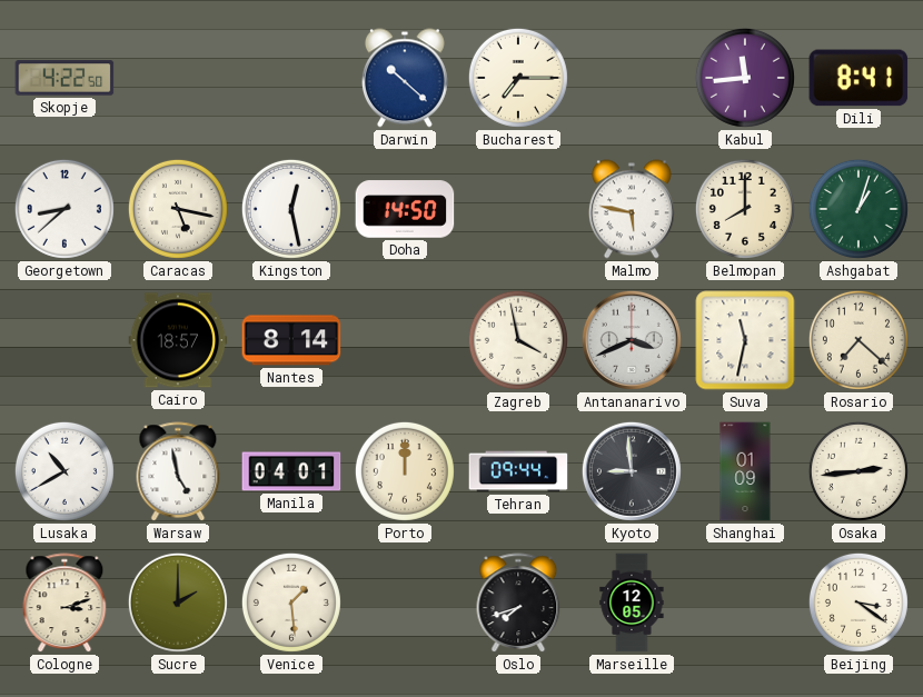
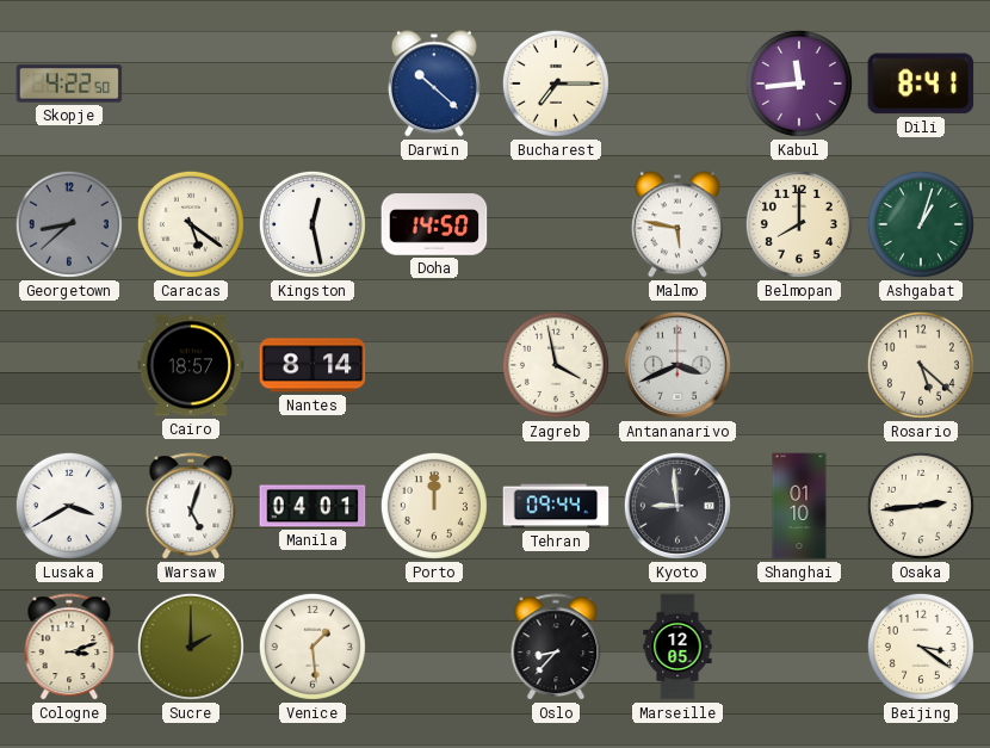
Georgetown dial: white -> grey (69, 224)
Caracas: 5:17 -> 5:21 (191, 224)
Suva: 11:32 -> none (745, 340)
Rosario: 7:22 -> 5:22 (921, 365)
Lusaka: 10:40 -> 3:40 (69, 506)
Warsaw: 4:58 -> 5:03 (191, 507)
Shanghai: 01:09 -> 01:10 (799, 506)
Oslo: 7:42 -> 8:37 (556, 648)
